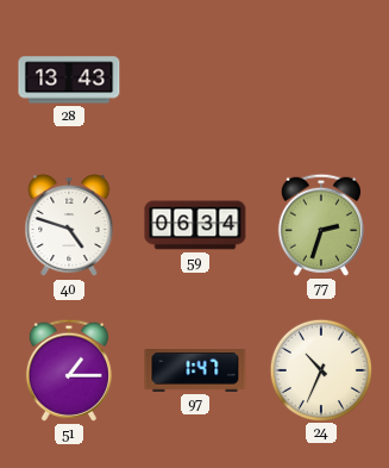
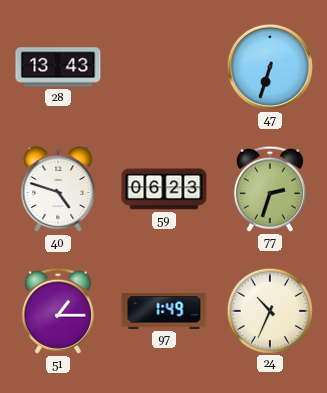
47: none -> 6:33 (270, 67)
59: 06:34 -> 06:23 (164, 189)
97: 1:47 -> 1:49 (164, 311)
